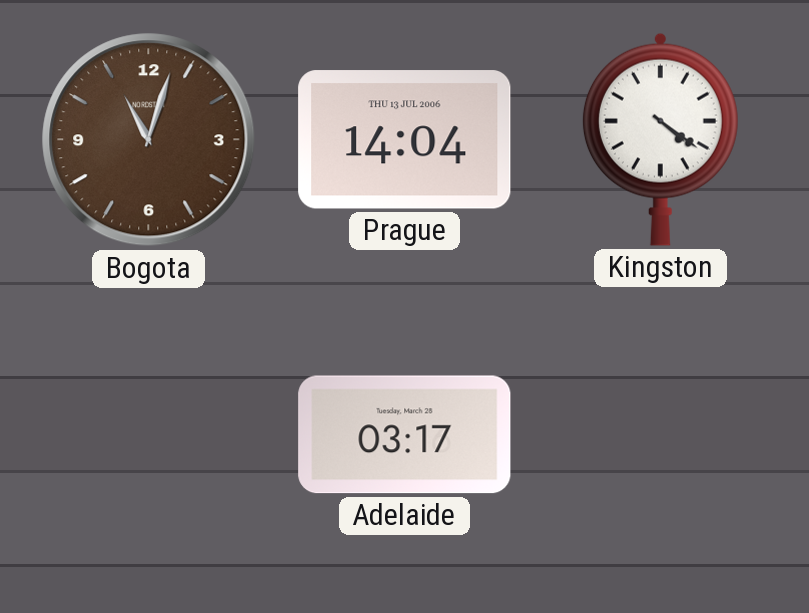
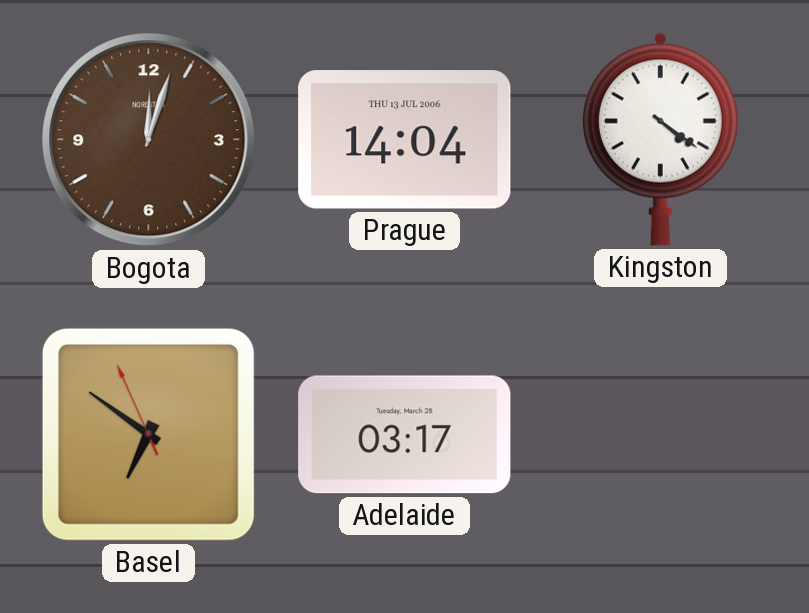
Bogota: 11:03 -> 12:03 (149, 140)
Basel: none -> 6:50 (148, 434)
